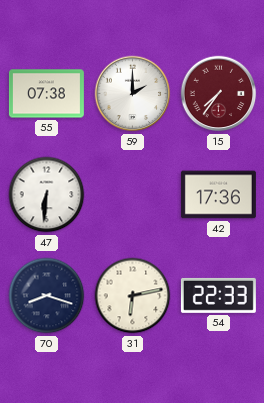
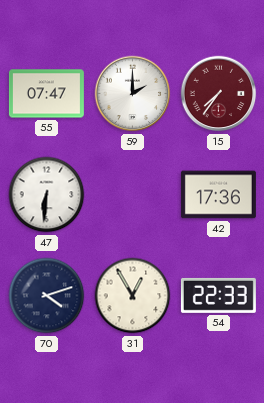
55: 07:38 -> 07:47 (46, 94)
70: 8:18 -> 4:12 (47, 296)
31: 6:13 -> 12:55 (133, 296)
